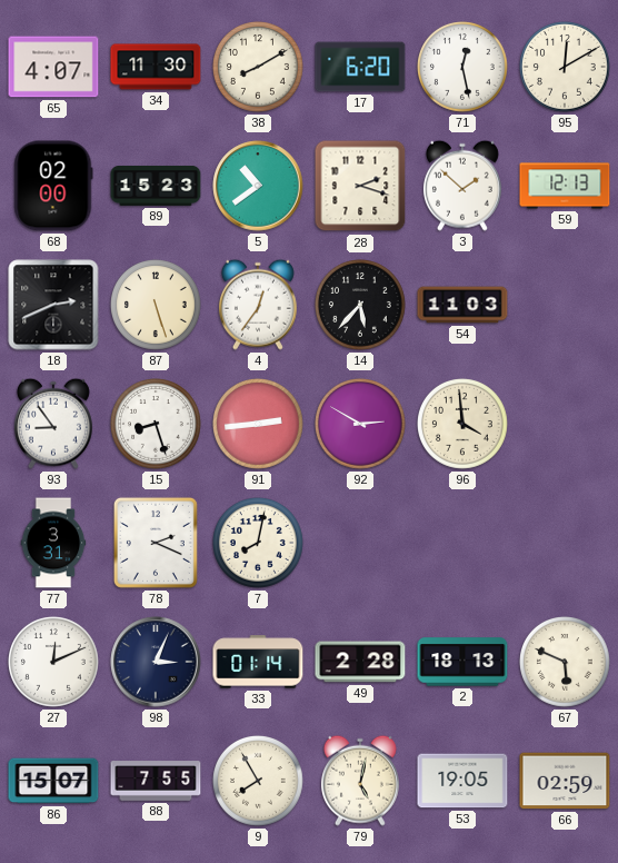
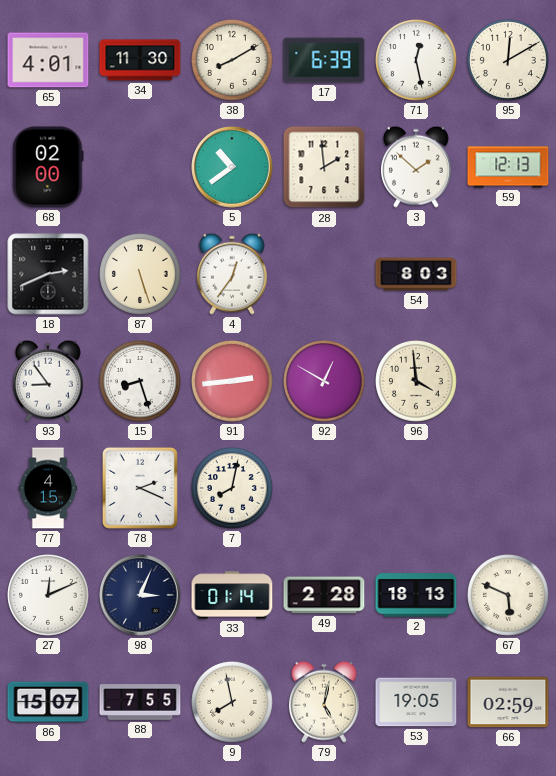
65: 4:07 -> 4:01 (48, 60)
17: 6:20 -> 6:39 (324, 60)
89: 15:23 -> none (156, 186)
28: 2:18 -> 1:59 (324, 167)
14: 5:37 -> none (361, 306)
54: 11:03 -> 8:03 (416, 274)
92: 2:50 -> 12:50 (325, 382)
77: 3:31 -> 4:15 (48, 488)
9: 7:55 -> 7:58 (233, 703)
